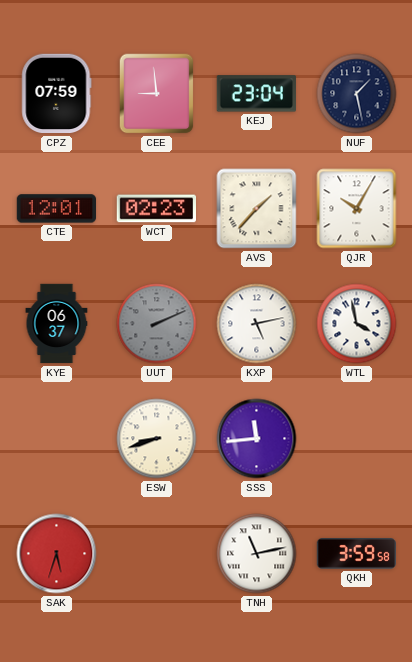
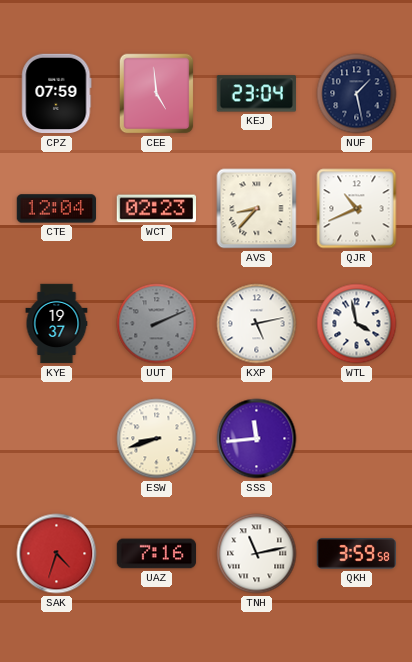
CEE: 8:59 -> 4:59 (157, 94)
CTE: 12:01 -> 12:04 (57, 209)
AVS: 1:37 -> 8:37 (257, 209)
QJR: 10:05 -> 10:41 (357, 209)
KYE: 06:37 -> 19:37 (57, 324)
SAK: 5:33 -> 4:33 (57, 554)
UAZ: none -> 7:16 (157, 554)
